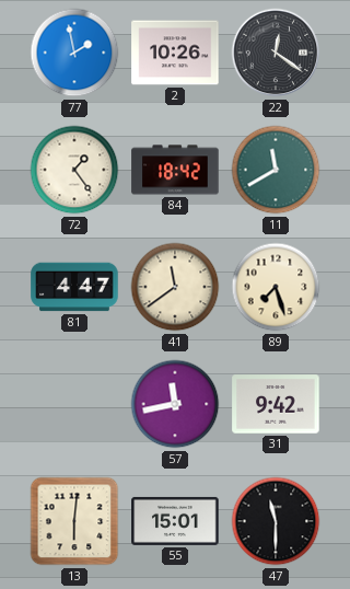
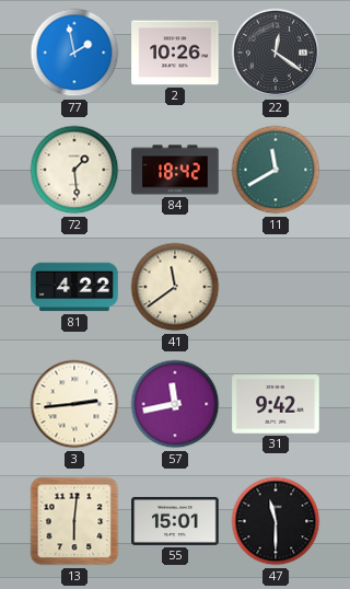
72: 1:24 -> 1:29 (74, 170)
81: 4:47 -> 4:22 (74, 287)
89: 7:27 -> none (276, 287)
3: none -> 2:44 (74, 404)
